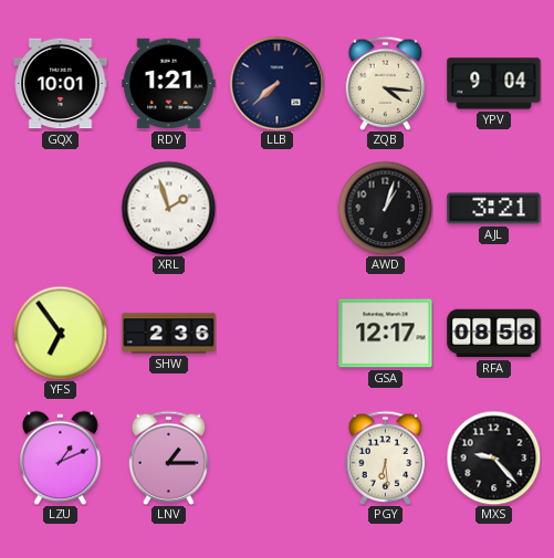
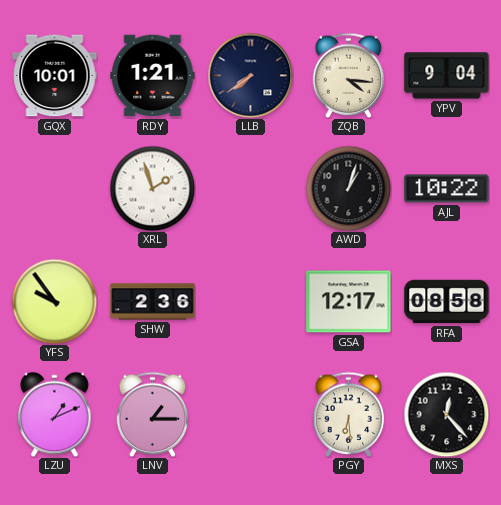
LLB: 7:38 -> 7:39 (250, 75)
AJL: 3:21 -> 10:22 (447, 189)
YFS: 6:54 -> 9:54 (54, 301)
MXS: 9:23 -> 12:23 (446, 414)
